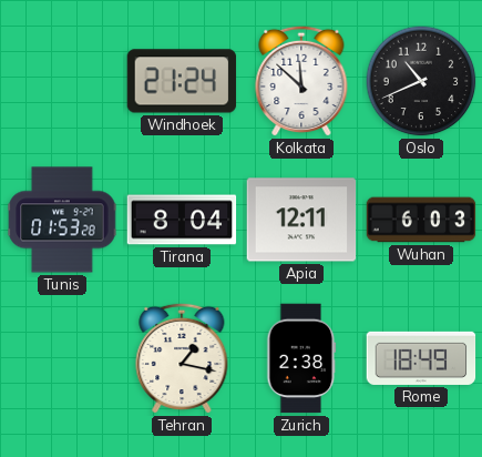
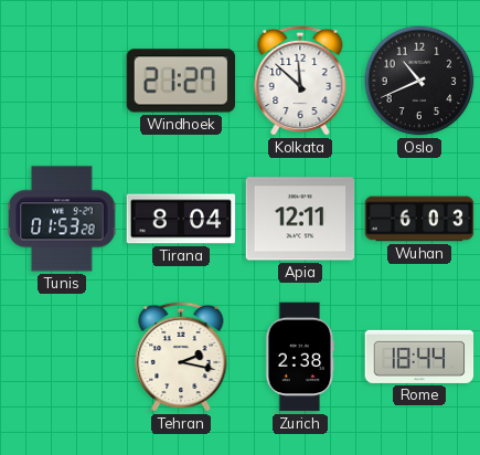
Windhoek: 21:24 -> 21:27 (181, 81)
Tehran: 1:17 -> 2:17 (181, 357)
Rome: 18:49 -> 18:44 (419, 357)
